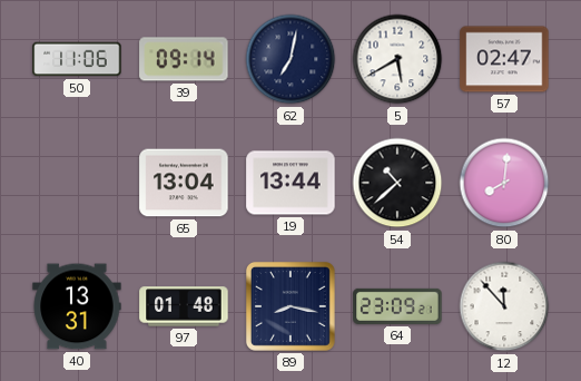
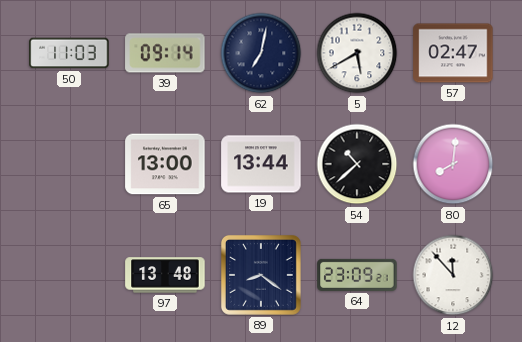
50: 11:06 -> 11:03 (69, 53)
65: 13:04 -> 13:00 (165, 164)
40: 13:31 -> none (77, 306)
97: 01:48 -> 13:48 (165, 275)
89: 8:17 -> 8:21 (261, 275)
